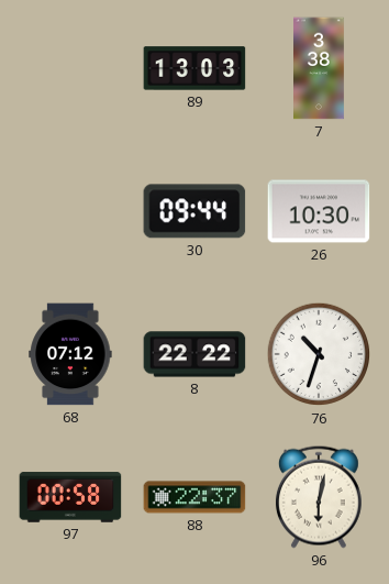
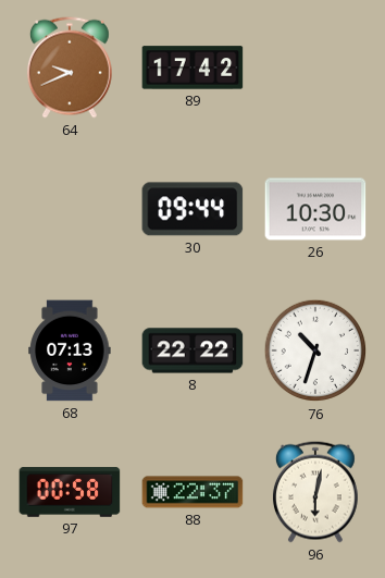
64: none -> 9:41 (70, 67)
89: 13:03 -> 17:42 (192, 67)
7: 3:38 -> none (320, 68)
68: 07:12 -> 07:13 (70, 351)
